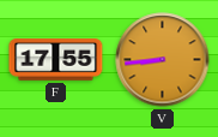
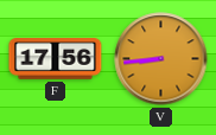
F: 17:55 -> 17:56 (56, 59)
